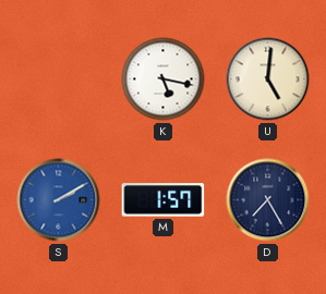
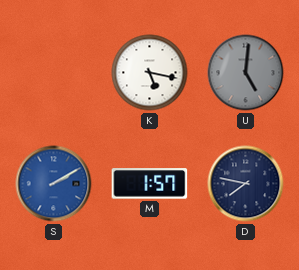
U dial: cream -> grey (246, 73)
D: 7:25 -> 7:47 (246, 184)
